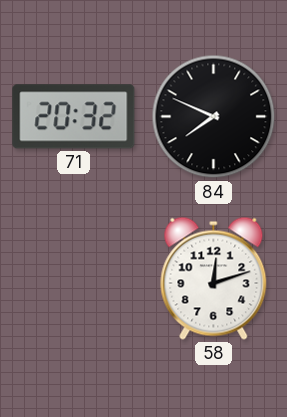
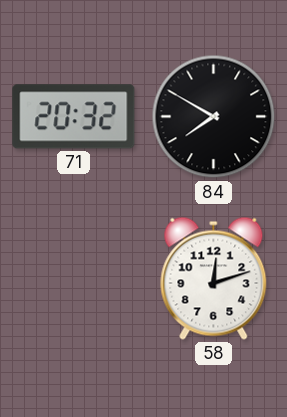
84: 7:49 -> 7:50 (214, 117)
